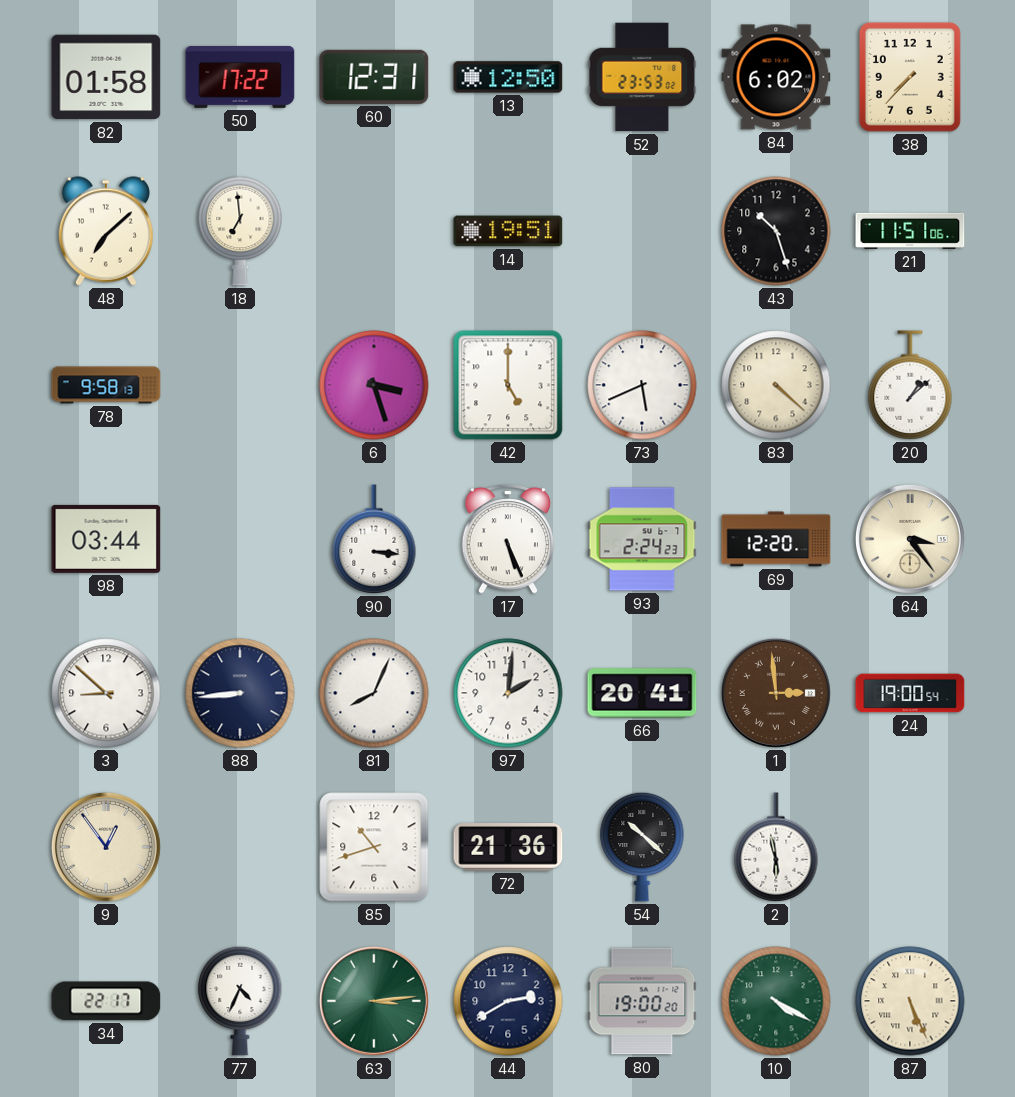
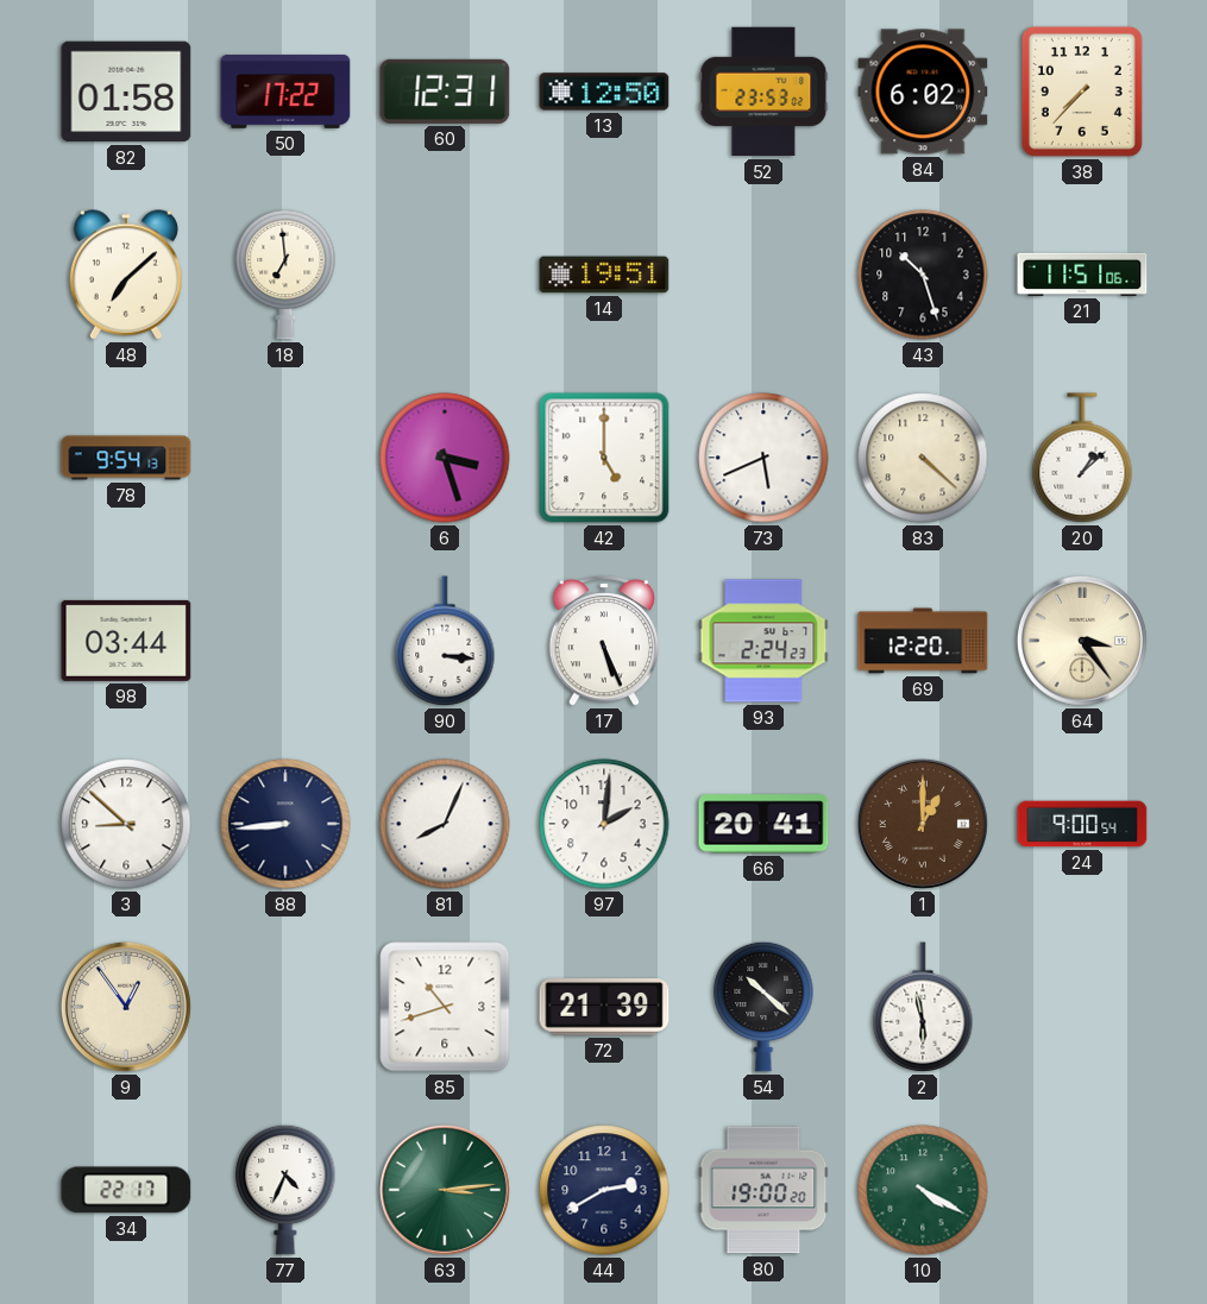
78: 9:58 -> 9:54 (126, 458)
1: 2:59 -> 1:00 (923, 824)
24: 19:00 -> 9:00 (1082, 824)
72: 21:36 -> 21:39 (604, 1008)
87: 5:26 -> none (910, 1001)
